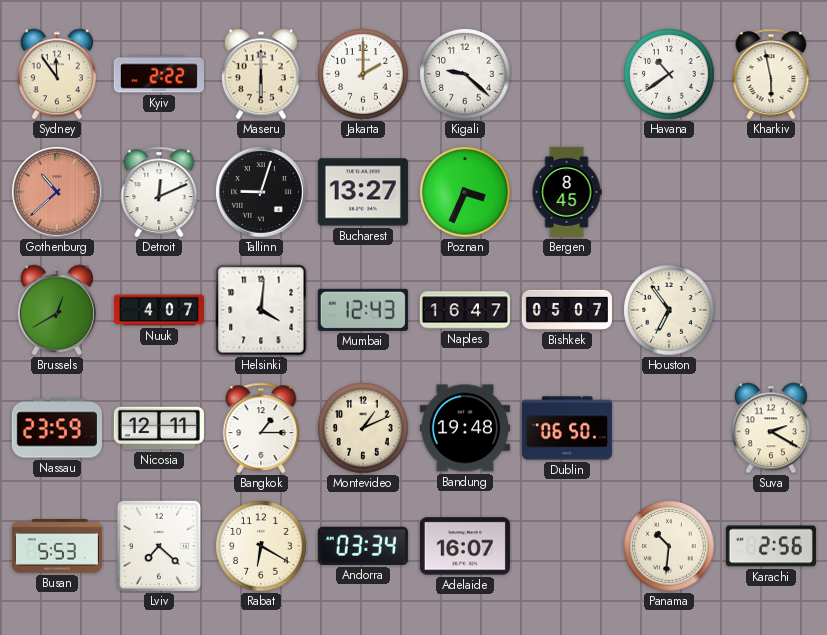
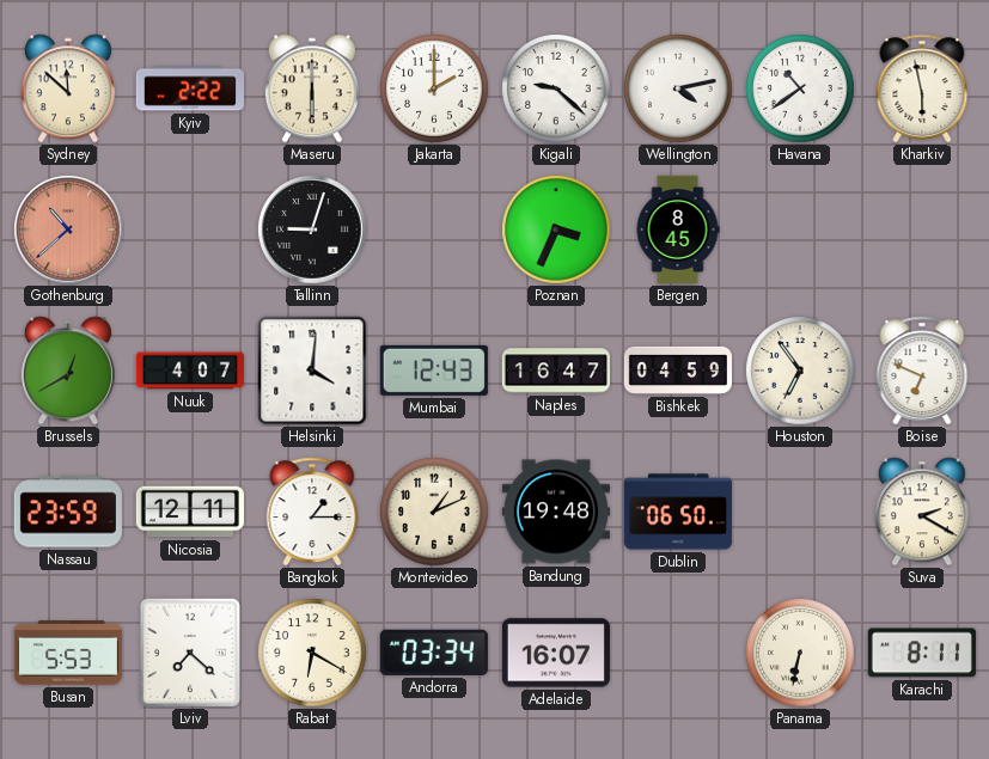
Sydney: 11:54 -> 11:52 (68, 88)
Wellington: none -> 4:13 (678, 88)
Detroit: 12:11 -> none (159, 192)
Bucharest: 13:27 -> none (363, 192)
Bishkek: 05:07 -> 04:59 (678, 371)
Boise: none -> 6:49 (922, 371)
Panama: 10:31 -> 6:32 (800, 653)
Karachi: 2:56 -> 8:11 (922, 653)
